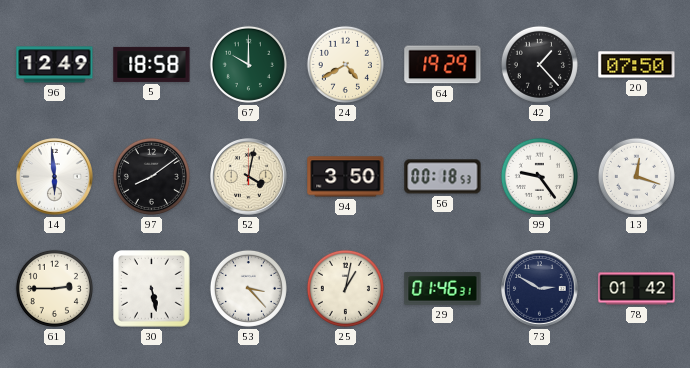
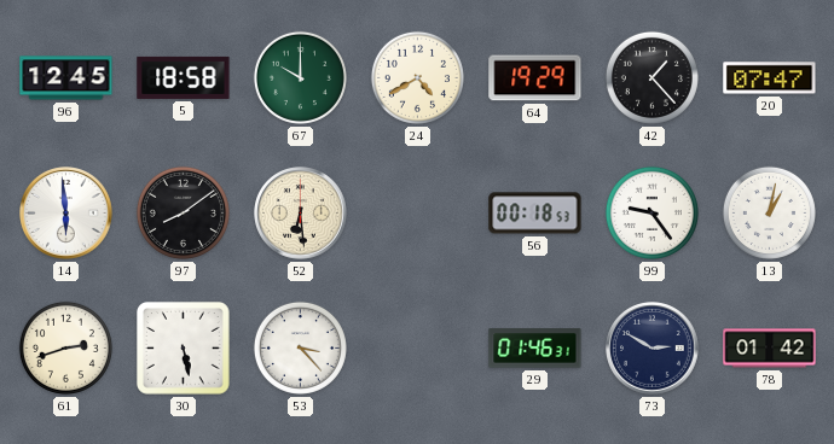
96: 12:49 -> 12:45 (66, 78)
20: 07:50 -> 07:47 (770, 78)
52: 4:02 -> 6:29 (301, 214)
94: 3:50 -> none (346, 177)
13: 12:18 -> 1:02 (769, 212)
61: 2:45 -> 2:42 (65, 347)
25: 1:02 -> none (345, 288)
